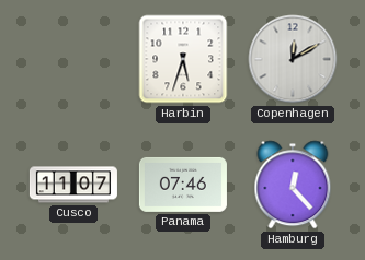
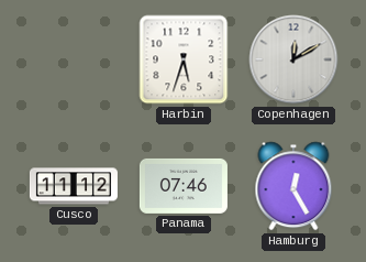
Cusco: 11:07 -> 11:12 (74, 186)
Hamburg: 12:23 -> 12:25 (293, 186)
